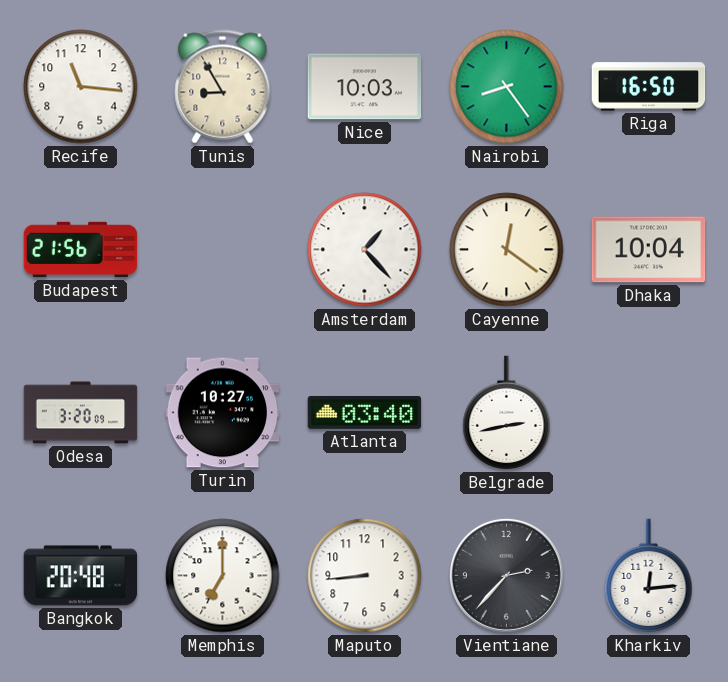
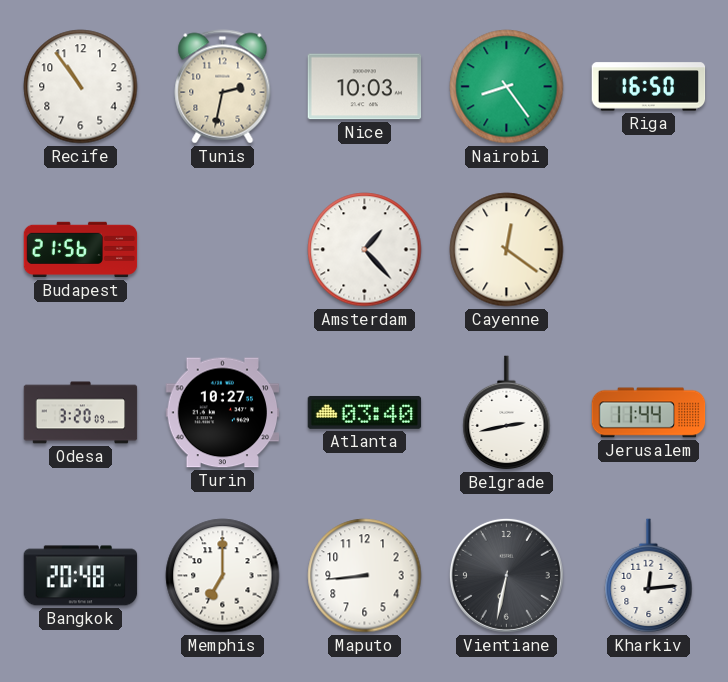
Recife: 11:16 -> 10:54 (81, 87)
Tunis: 8:55 -> 2:32 (223, 87)
Dhaka: 10:04 -> none (649, 250)
Jerusalem: none -> 11:44 (649, 413)
Vientiane: 2:37 -> 6:32 (506, 575)
